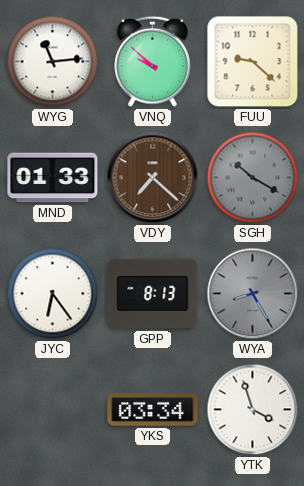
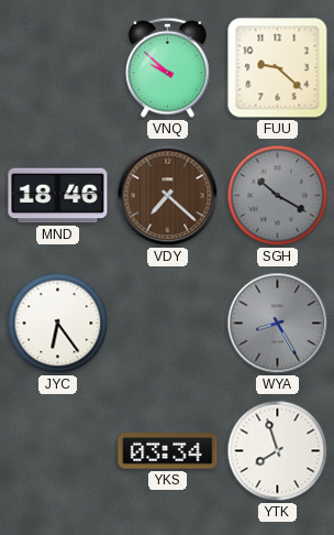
WYG: 11:14 -> none (53, 62)
MND: 01:33 -> 18:46 (58, 196)
GPP: 8:13 -> none (153, 294)
YTK: 3:57 -> 7:57 (278, 451)
